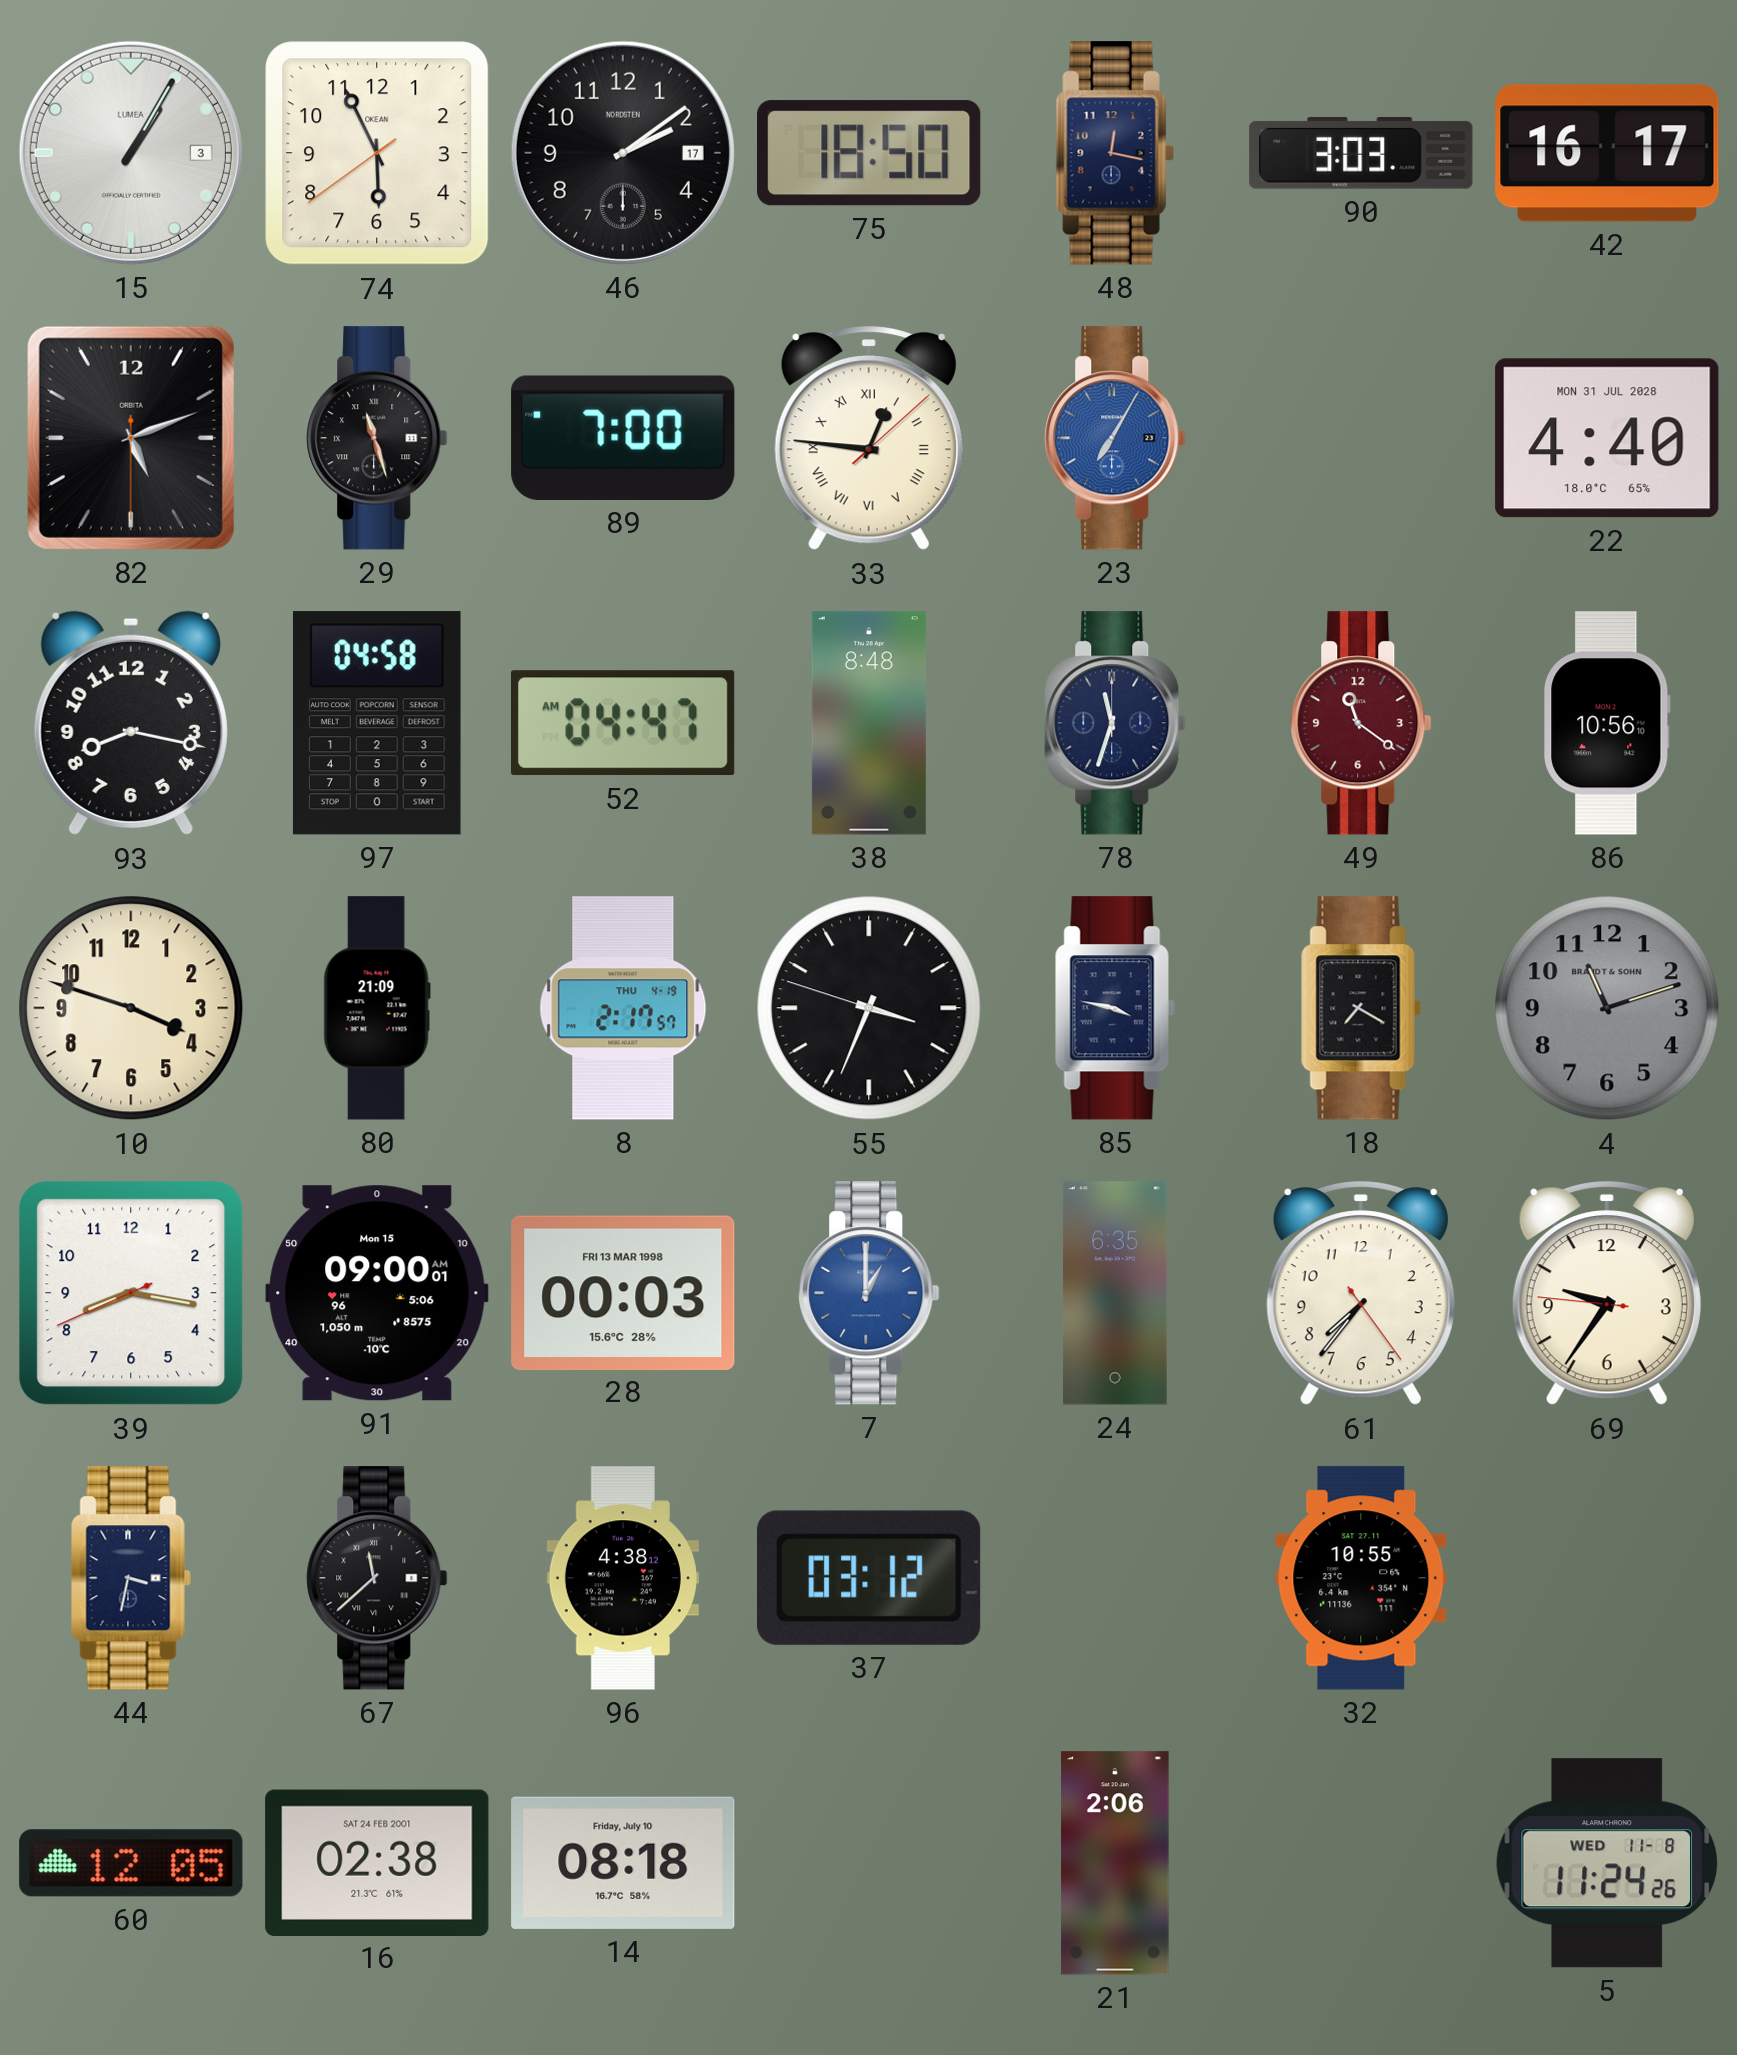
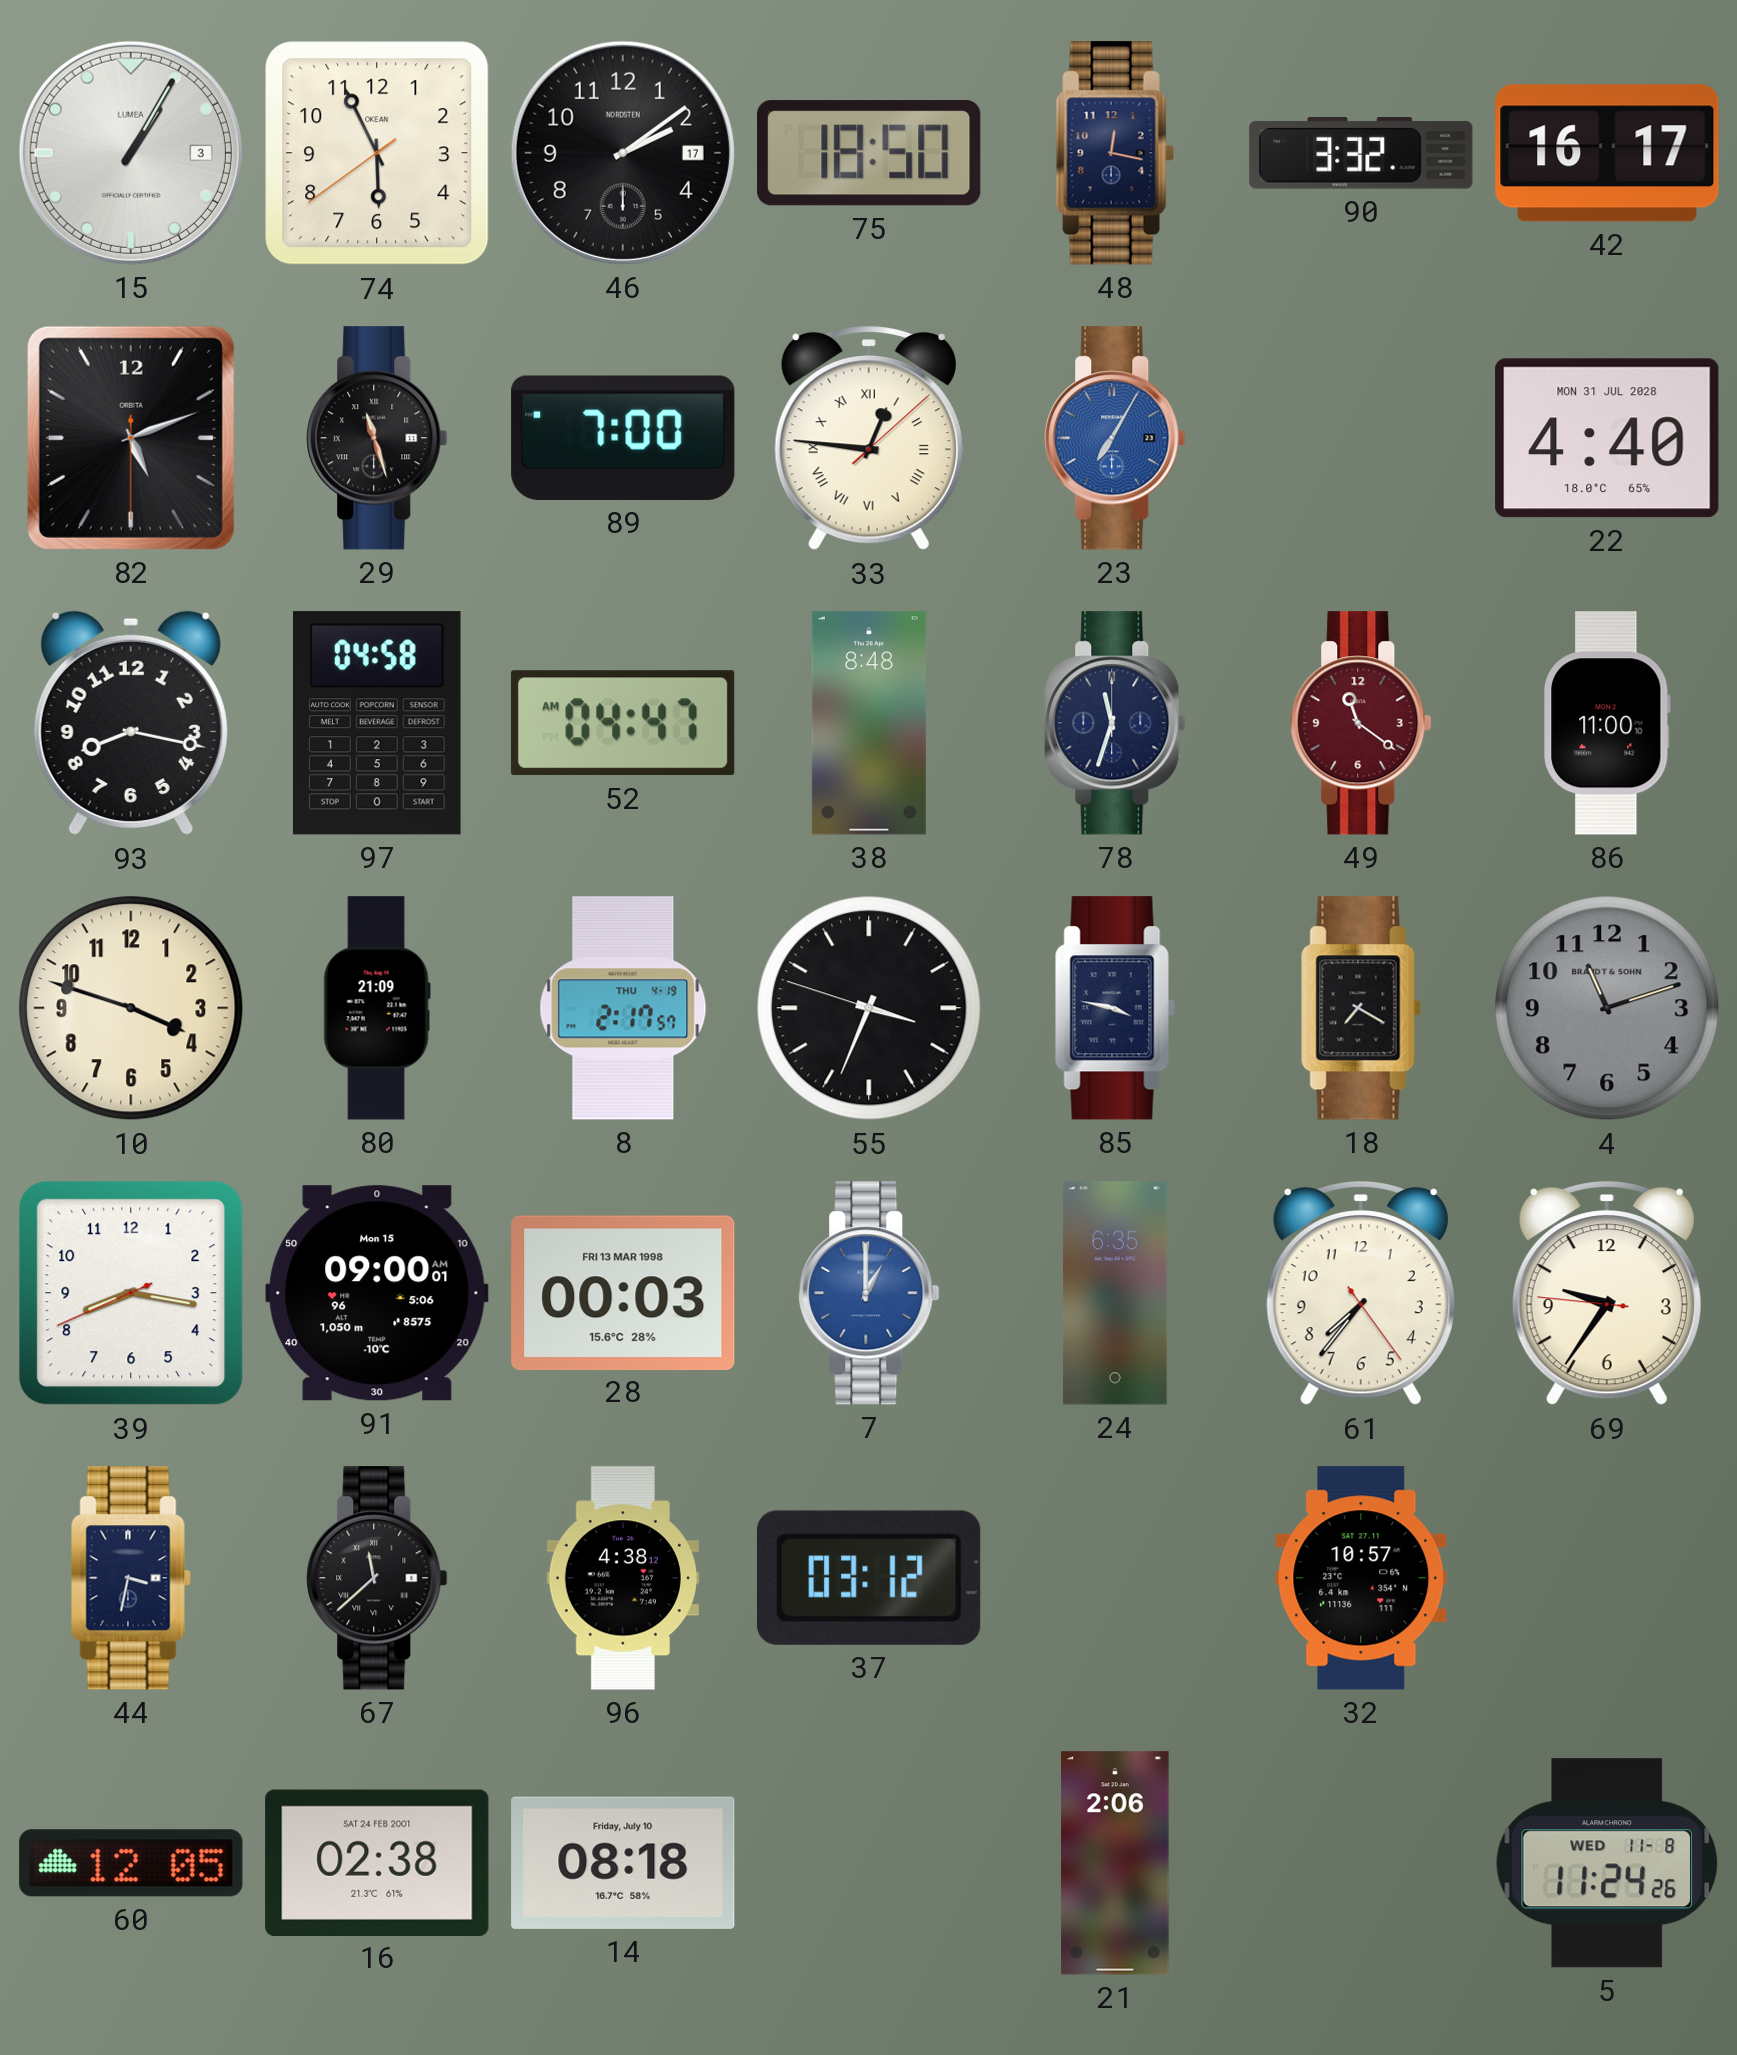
90: 3:03 -> 3:32 (1361, 154)
86: 10:56 -> 11:00 (1607, 723)
32: 10:55 -> 10:57 (1361, 1578)
